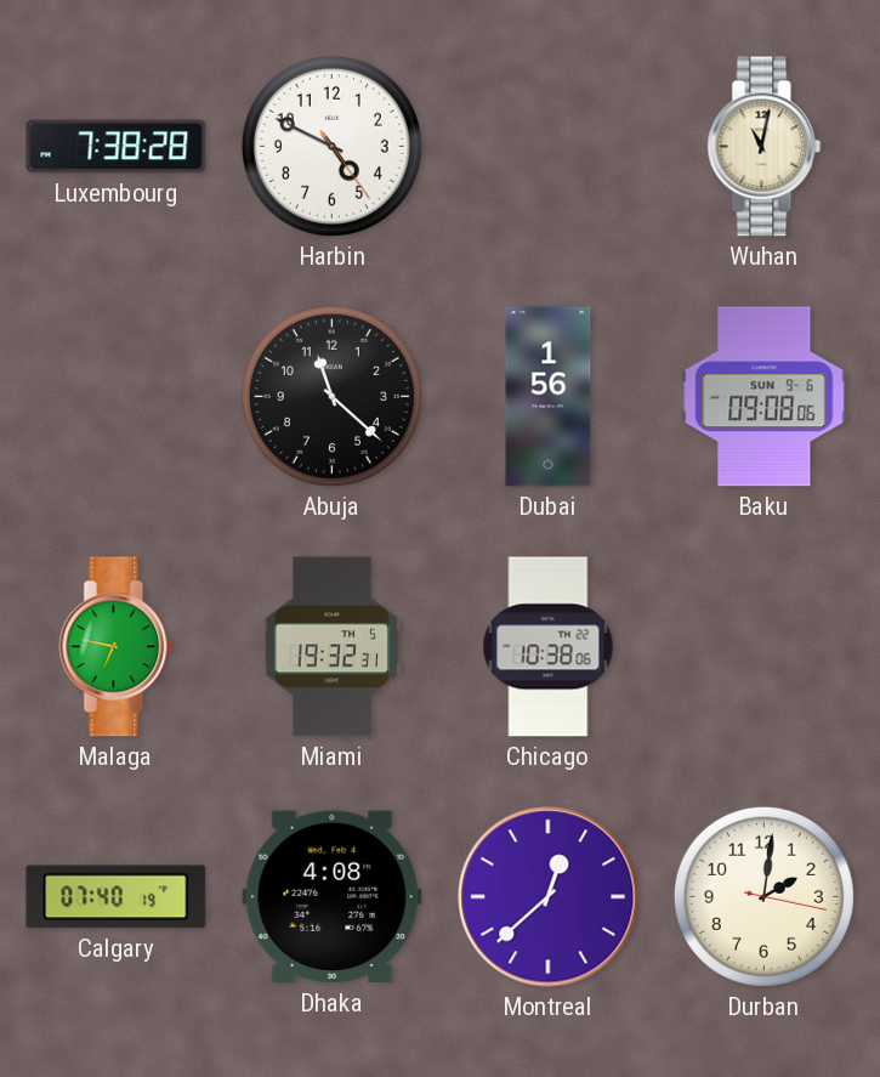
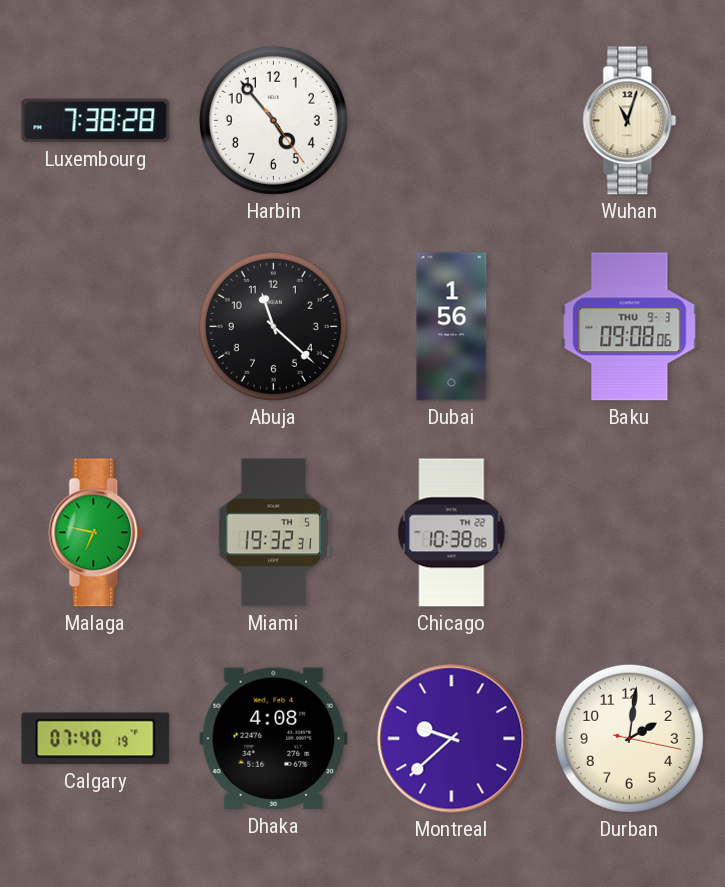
Harbin: 4:49 -> 4:53 (273, 120)
Wuhan: 11:02 -> 11:03 (630, 121)
Baku date: SUN 9-6 -> THU 9-3 (630, 327)
Montreal: 12:38 -> 9:38 (452, 739)
